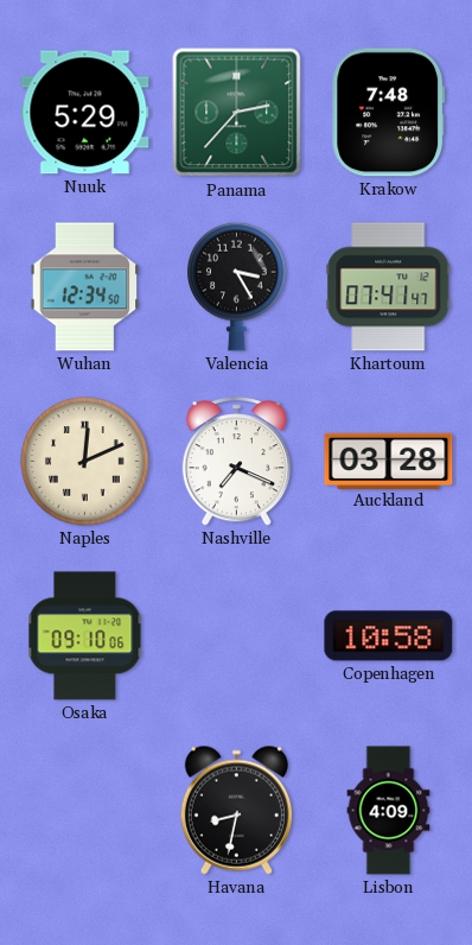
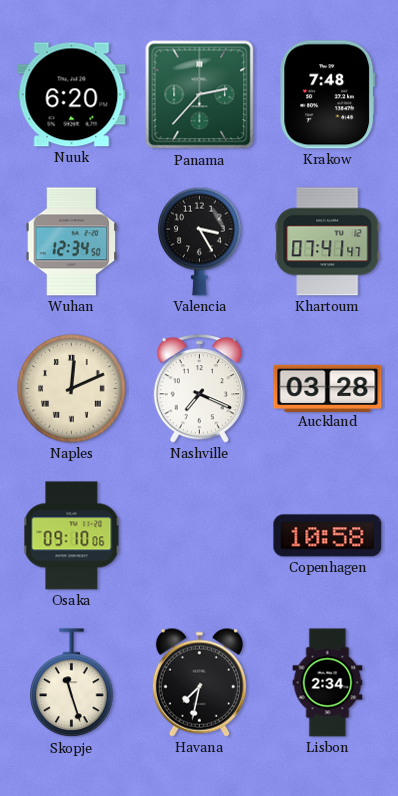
Nuuk: 5:29 -> 6:20 (72, 95)
Skopje: none -> 11:27 (72, 683)
Havana: 8:32 -> 7:32 (199, 682)
Lisbon: 4:09 -> 2:34 (328, 683)
